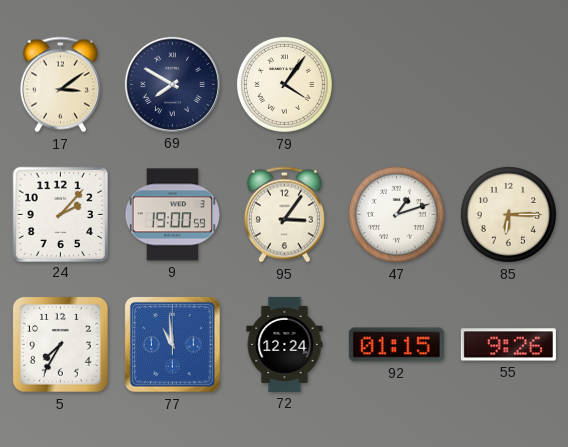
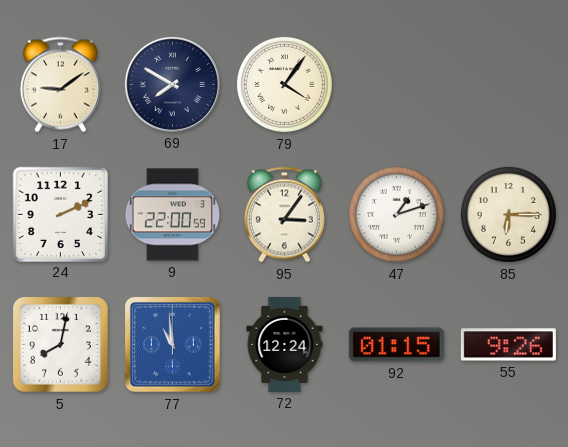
17: 3:09 -> 9:09 (60, 85)
24: 2:07 -> 2:11 (61, 214)
9: 19:00 -> 22:00 (172, 215)
5: 7:35 -> 8:02 (60, 344)
